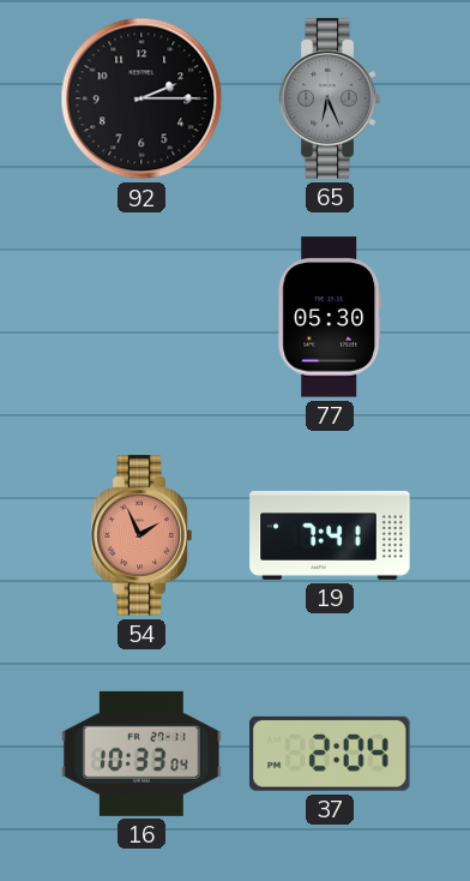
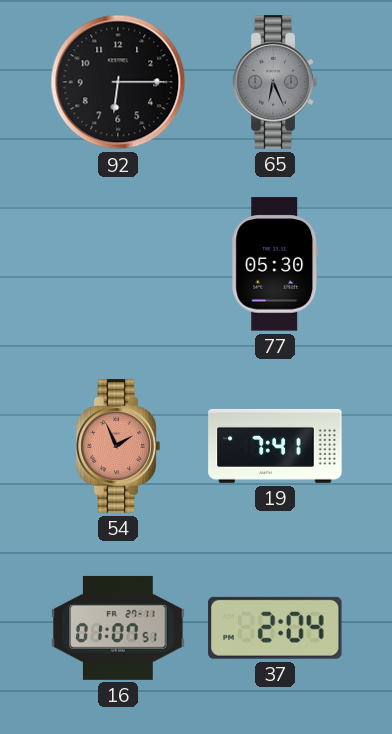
92: 2:15 -> 6:15 (118, 82)
16: 10:33 -> 01:07 (118, 628)
